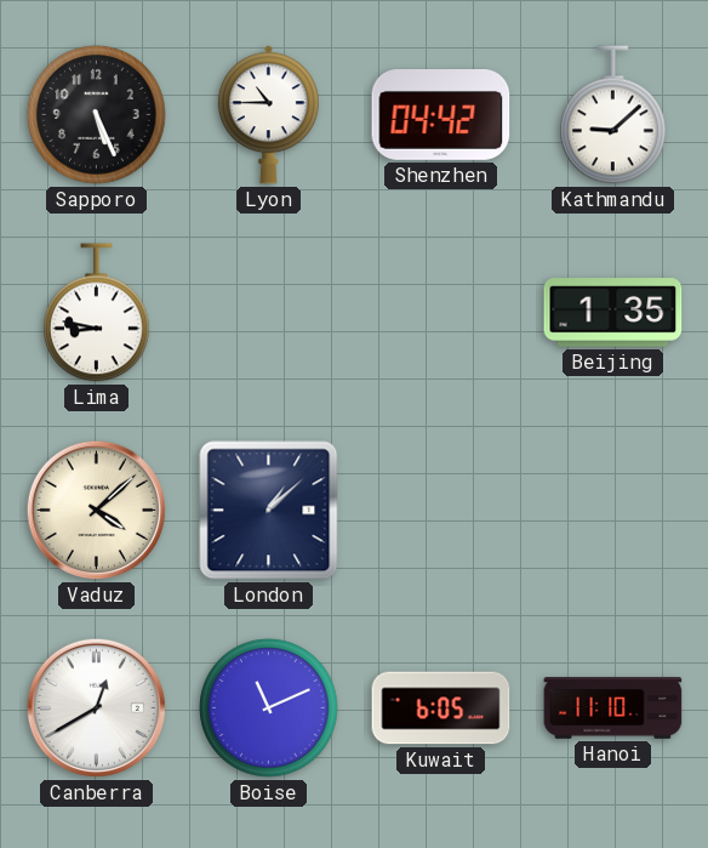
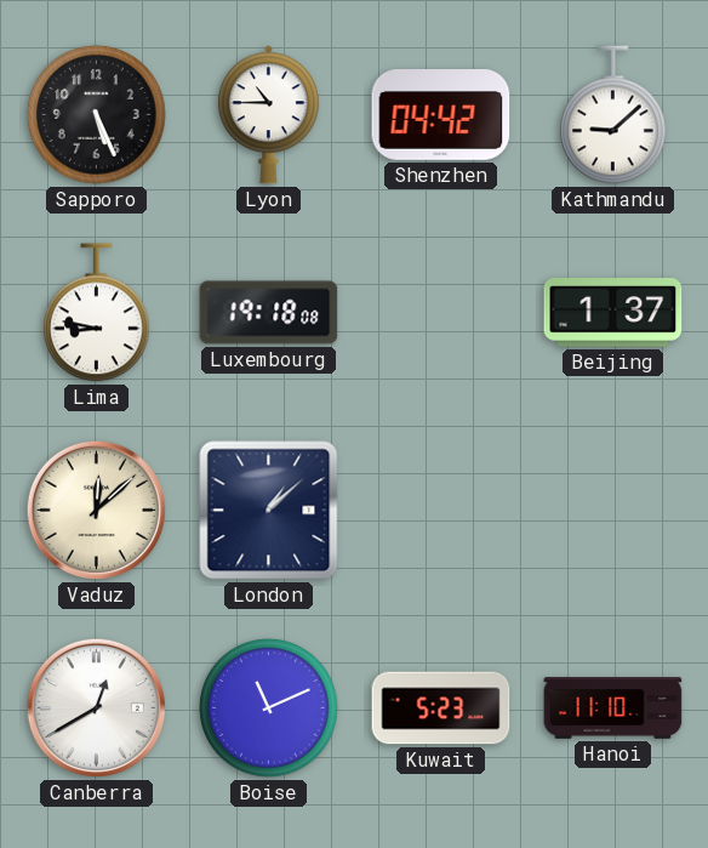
Luxembourg: none -> 19:18 (269, 313)
Beijing: 1:35 -> 1:37 (613, 313)
Vaduz: 4:08 -> 12:08 (96, 510)
Kuwait: 6:05 -> 5:23 (441, 708)
